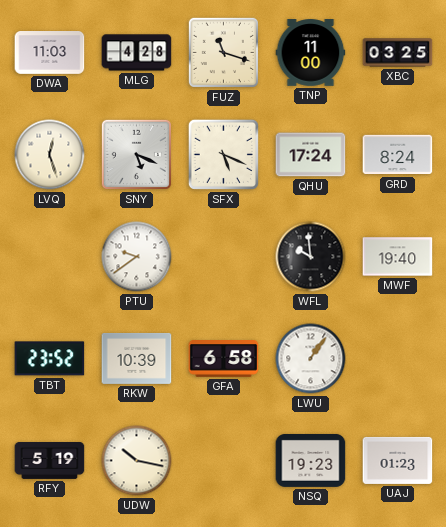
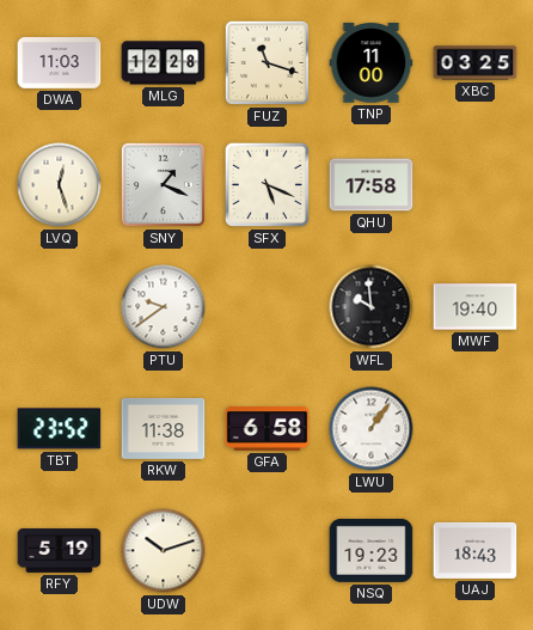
MLG: 4:28 -> 12:28 (164, 63)
SNY: 5:19 -> 1:19 (163, 184)
QHU: 17:24 -> 17:58 (372, 185)
GRD: 8:24 -> none (398, 155)
RKW: 10:39 -> 11:38 (164, 428)
UDW: 10:17 -> 10:12 (164, 551)
UAJ: 01:23 -> 18:43 (476, 550)
